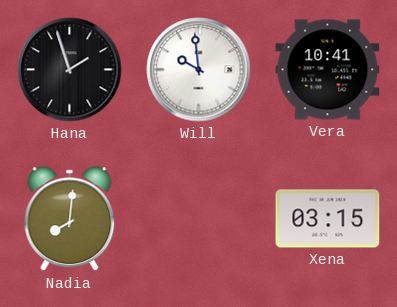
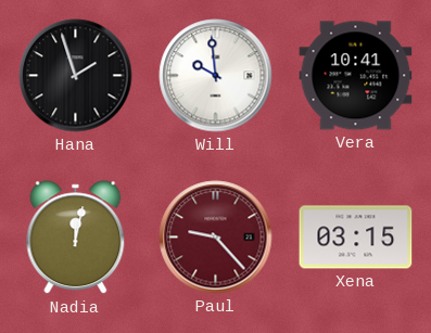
Nadia: 8:01 -> 12:02 (76, 238)
Paul: none -> 9:23 (216, 238)
